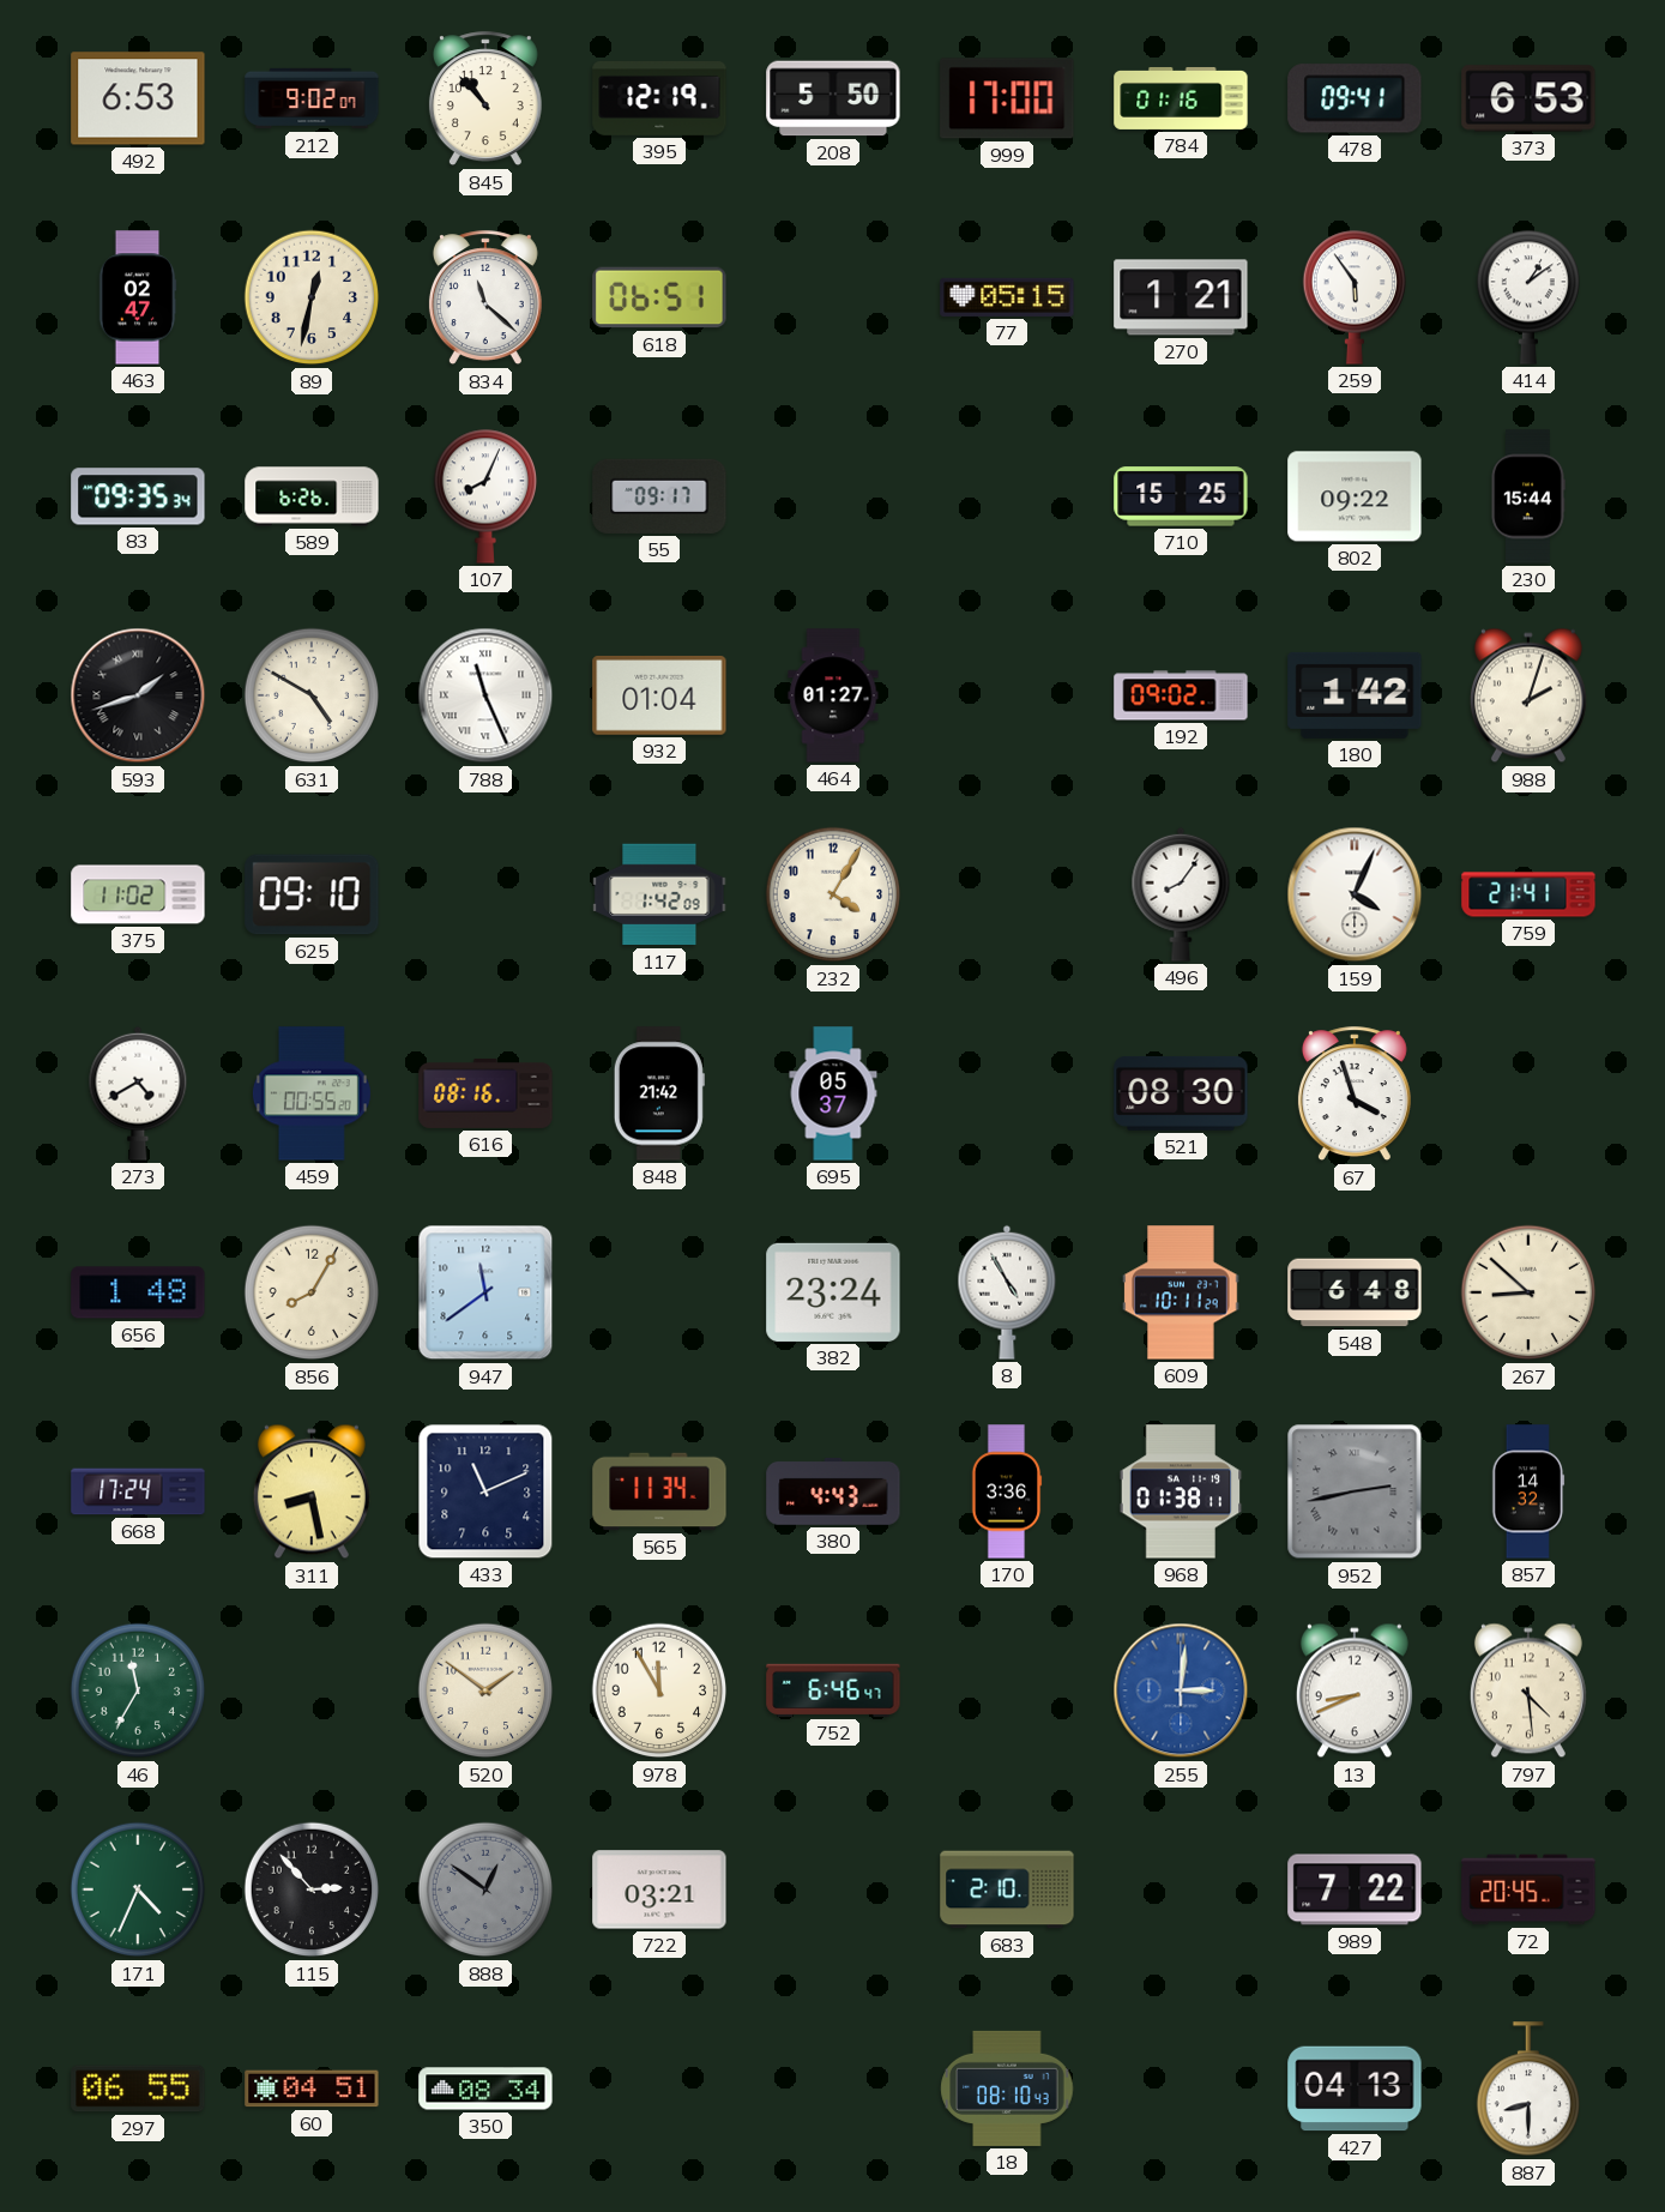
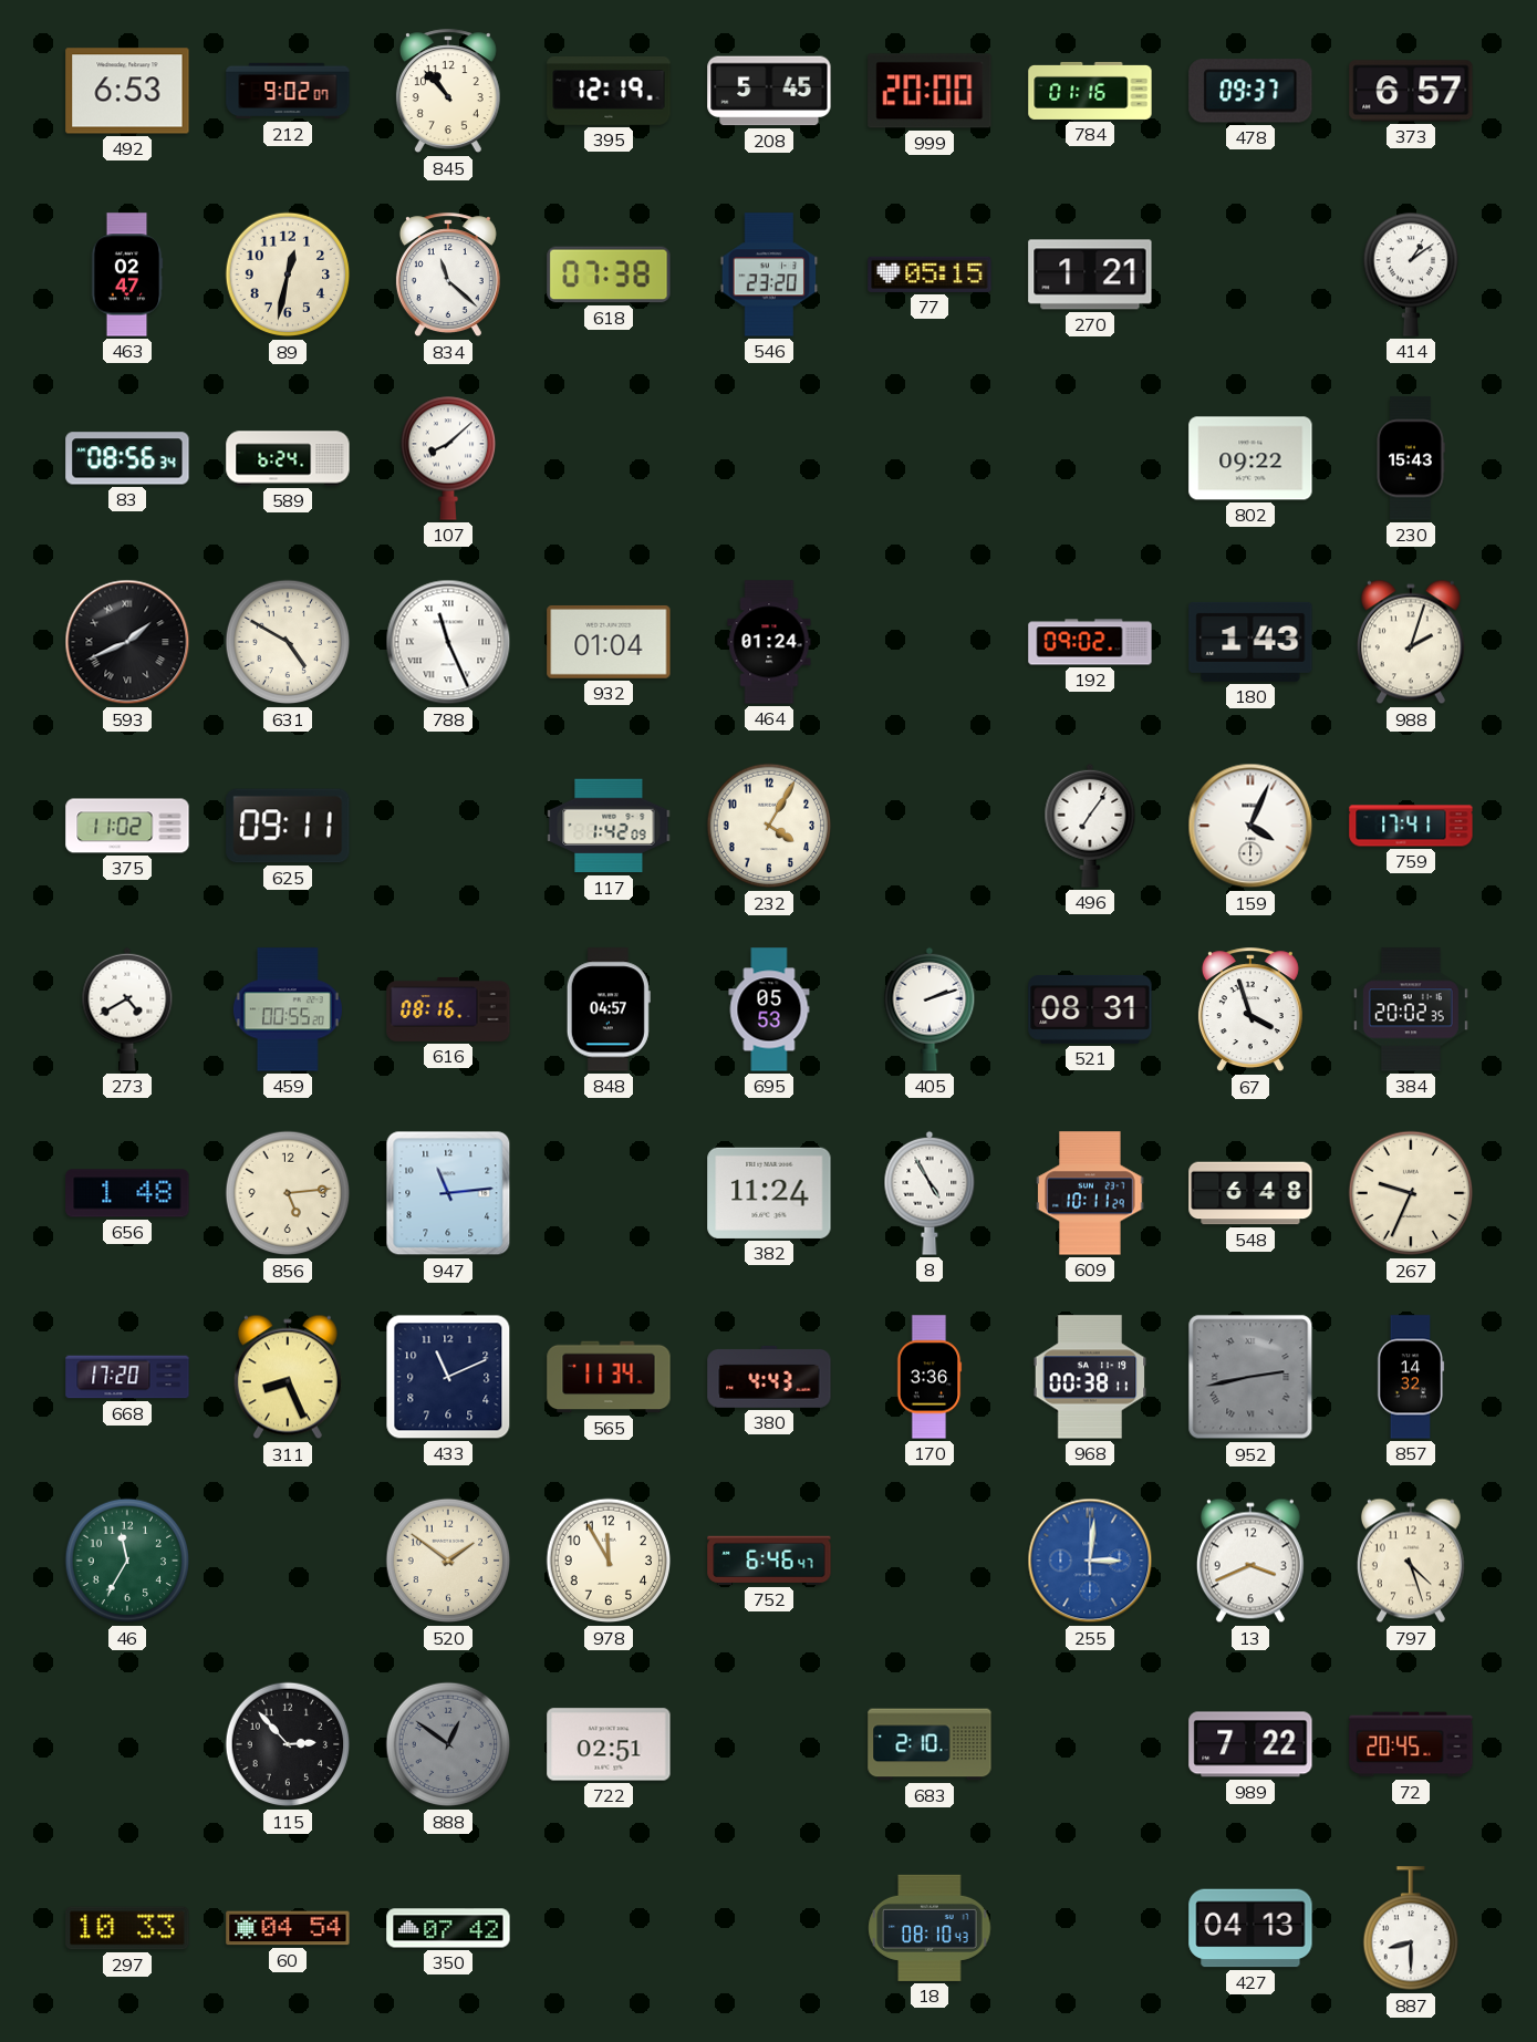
208: 5:50 -> 5:45 (769, 91)
999: 17:00 -> 20:00 (930, 91)
478: 09:41 -> 09:37 (1250, 91)
373: 6:53 -> 6:57 (1411, 91)
618: 06:51 -> 07:38 (609, 274)
546: none -> 23:20 (769, 274)
259: 5:54 -> none (1353, 297)
83: 09:35 -> 08:56 (127, 458)
589: 6:26 -> 6:24 (288, 458)
107: 8:04 -> 8:08 (447, 458)
55: 09:17 -> none (659, 496)
710: 15:25 -> none (1181, 496)
230: 15:44 -> 15:43 (1411, 458)
593: 1:42 -> 1:41 (127, 642)
464: 01:27 -> 01:24 (769, 642)
180: 1:42 -> 1:43 (1250, 642)
625: 09:10 -> 09:11 (288, 826)
496: 8:06 -> 7:06 (1090, 826)
759: 21:41 -> 17:41 (1411, 826)
848: 21:42 -> 04:57 (609, 1009)
695: 05:37 -> 05:53 (769, 1009)
405: none -> 2:12 (930, 1009)
521: 08:30 -> 08:31 (1090, 1009)
384: none -> 20:02 (1411, 1009)
856: 8:05 -> 5:14 (288, 1193)
947: 11:39 -> 11:14 (448, 1193)
382: 23:24 -> 11:24 (769, 1193)
267: 8:52 -> 9:34 (1411, 1193)
668: 17:24 -> 17:20 (127, 1377)
311: 8:28 -> 8:26 (288, 1377)
968: 01:38 -> 00:38 (1090, 1377)
13: 8:41 -> 3:41 (1250, 1561)
797: 4:29 -> 4:27 (1411, 1561)
171: 4:34 -> none (138, 1889)
722: 03:21 -> 02:51 (609, 1744)
297: 06:55 -> 10:33 (127, 1928)
60: 04:51 -> 04:54 (288, 1928)
350: 08:34 -> 07:42 (448, 1928)
